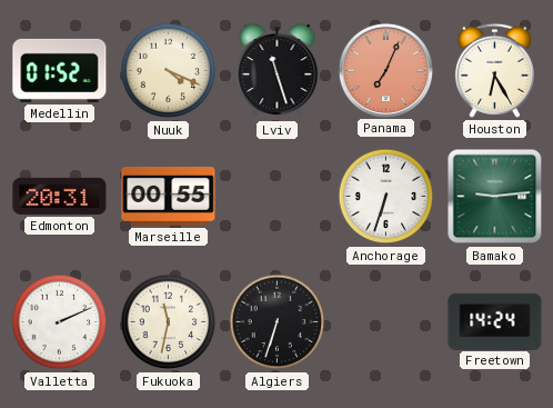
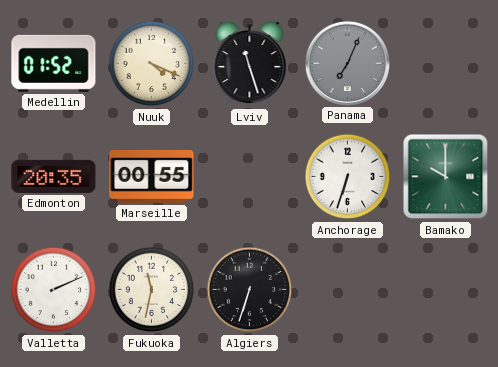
Panama dial: salmon -> grey (347, 63)
Houston: 6:25 -> none (494, 70)
Edmonton: 20:31 -> 20:35 (54, 176)
Bamako: 9:14 -> 10:00 (446, 177)
Freetown: 14:24 -> none (495, 321)
